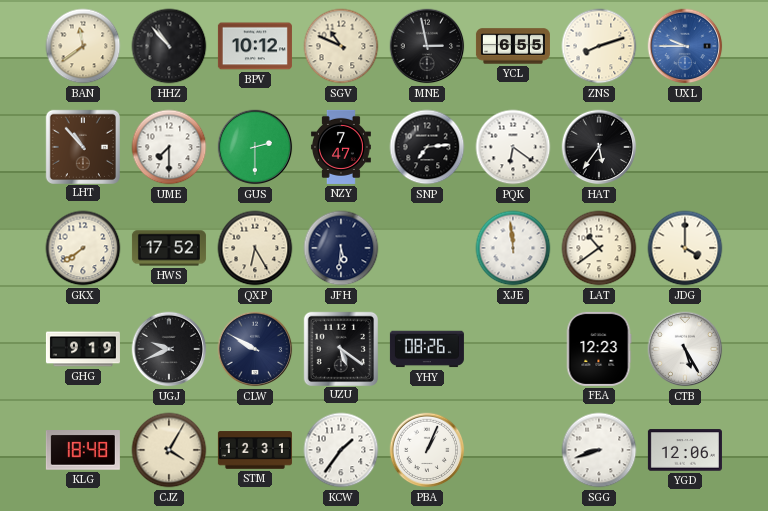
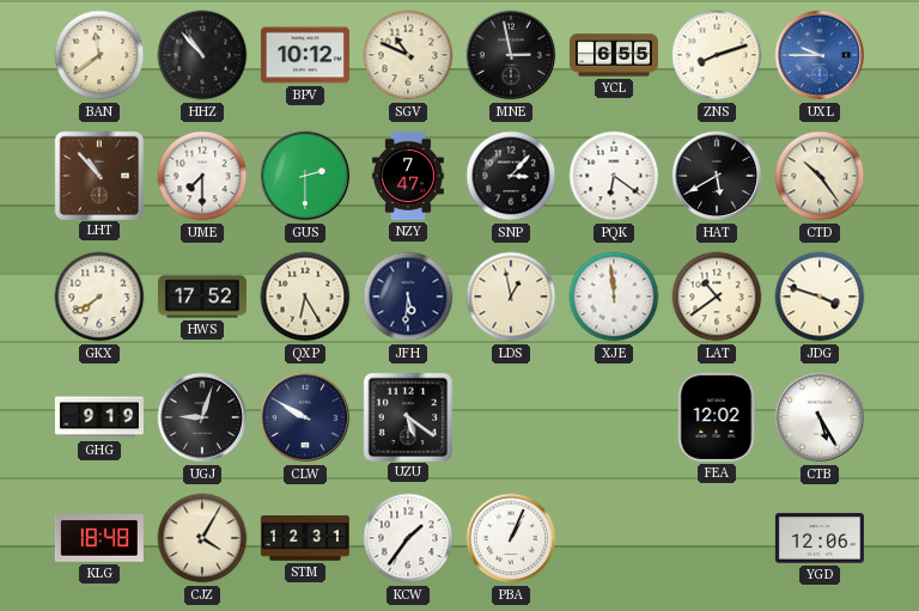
SNP: 7:14 -> 3:07 (511, 176)
HAT: 5:36 -> 5:40 (717, 176)
CTD: none -> 10:24 (820, 176)
LDS: none -> 12:58 (511, 297)
JDG: 4:00 -> 3:48 (820, 297)
UGJ: 9:41 -> 9:03 (202, 417)
YHY: 08:26 -> none (427, 349)
FEA: 12:23 -> 12:02 (717, 417)
SGG: 8:42 -> none (599, 450)
